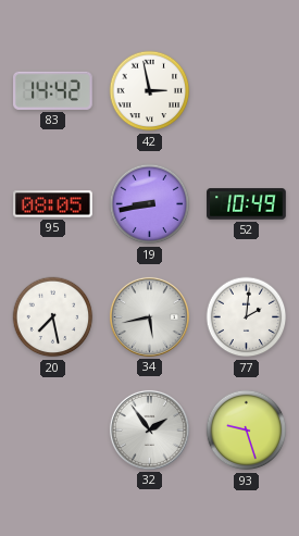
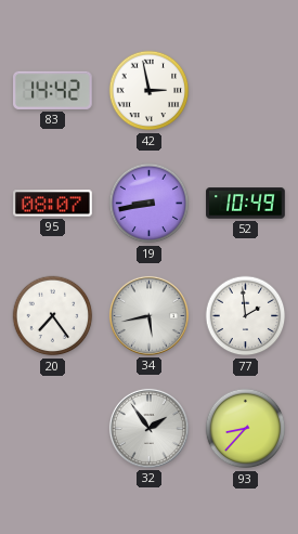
95: 08:05 -> 08:07 (53, 204)
20: 7:28 -> 7:24 (53, 316)
77: 2:01 -> 1:59 (246, 316)
93: 9:27 -> 8:37 (246, 429)
